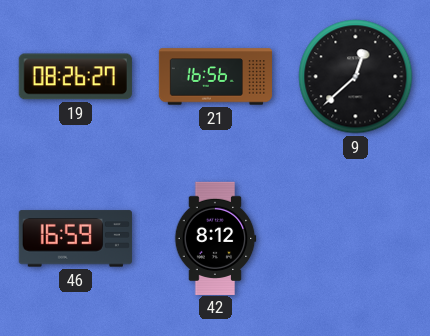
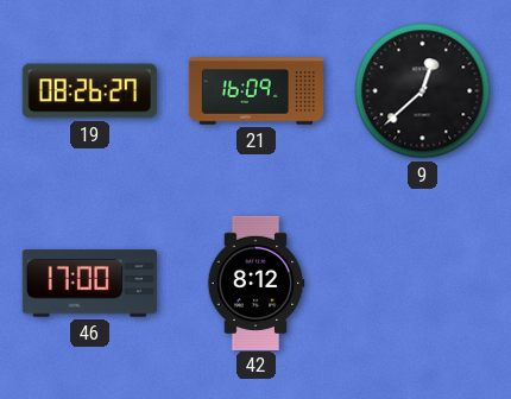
21: 16:56 -> 16:09 (255, 91)
46: 16:59 -> 17:00 (89, 284)
